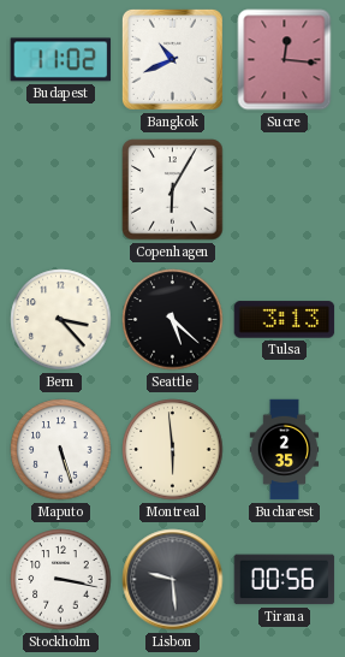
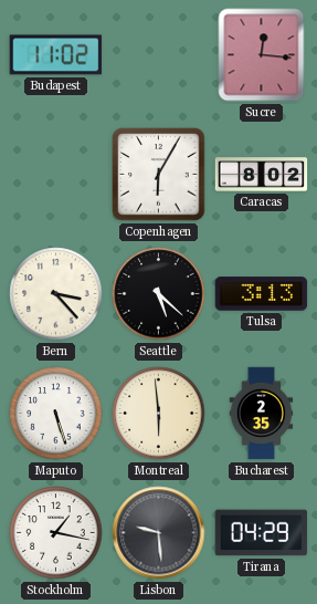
Bangkok: 10:41 -> none (172, 59)
Caracas: none -> 8:02 (262, 175)
Stockholm: 3:17 -> 1:17 (56, 533)
Tirana: 00:56 -> 04:29 (262, 533)
